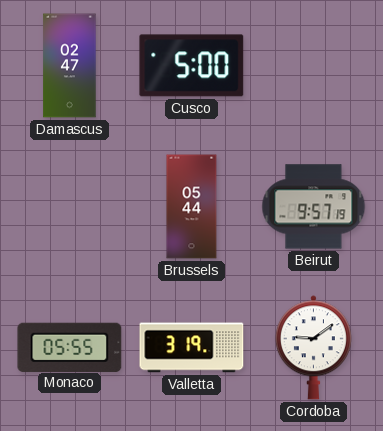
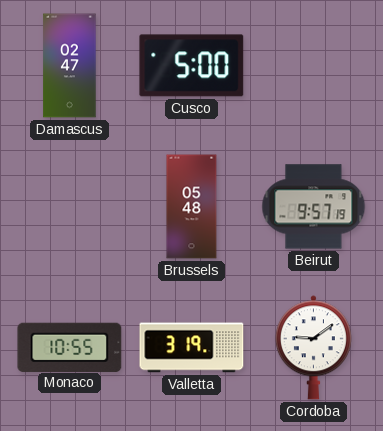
Brussels: 05:44 -> 05:48 (192, 207)
Monaco: 05:55 -> 10:55 (70, 347)
